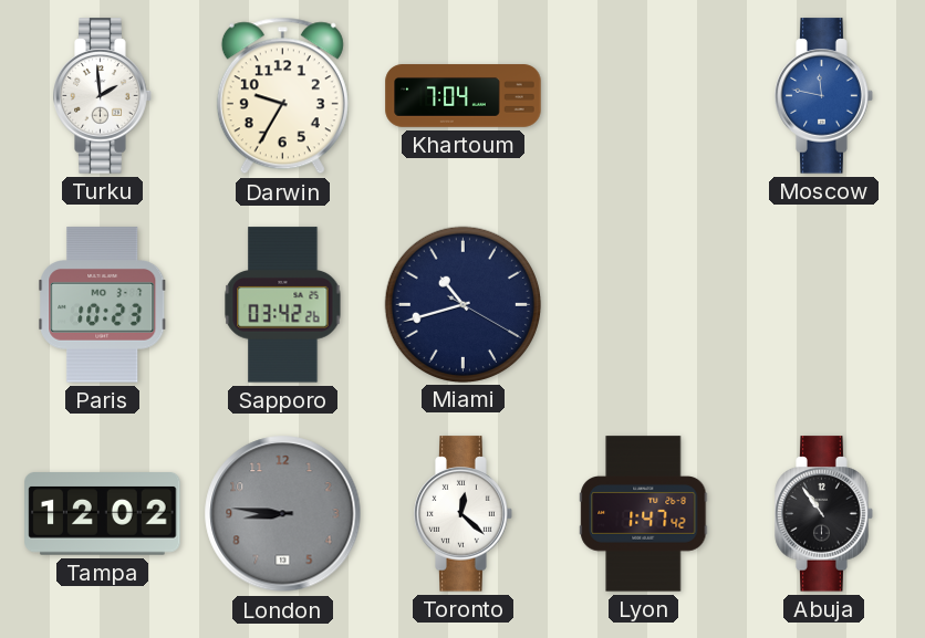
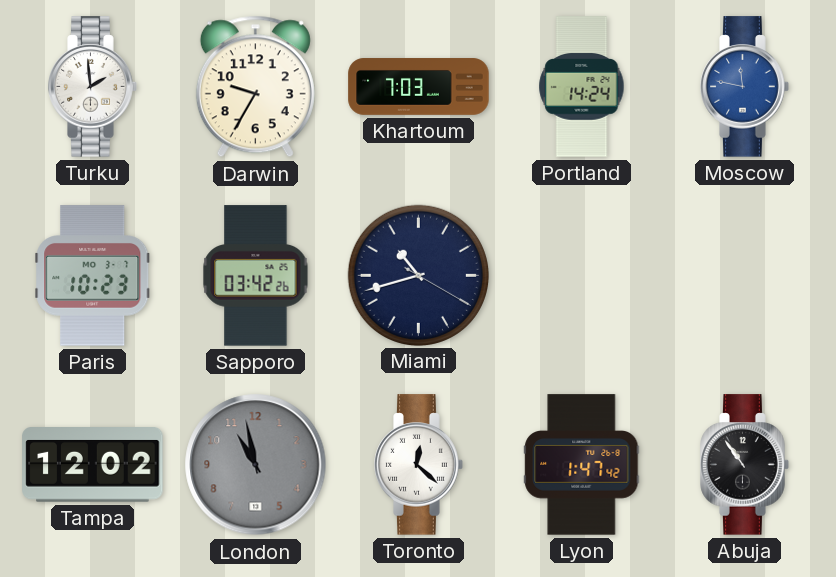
Khartoum: 7:04 -> 7:03 (419, 87)
Portland: none -> 14:24 (582, 87)
London: 8:46 -> 10:58 (256, 465)
